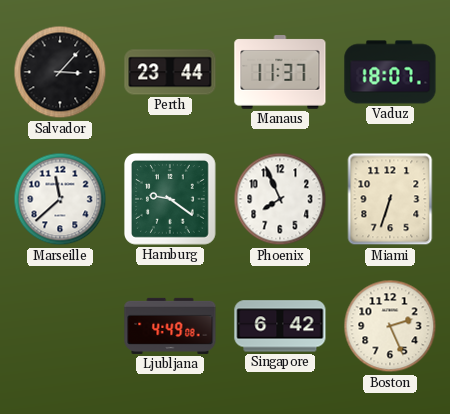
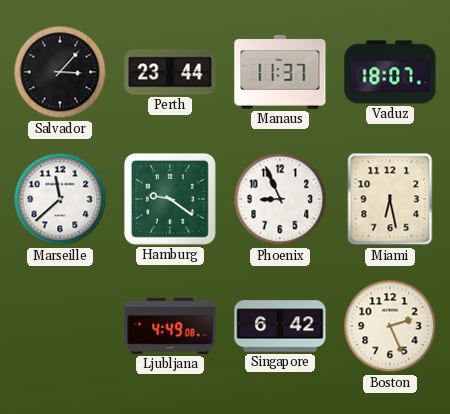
Phoenix: 7:56 -> 8:56 (280, 199)
Miami: 6:33 -> 6:28 (390, 199)
